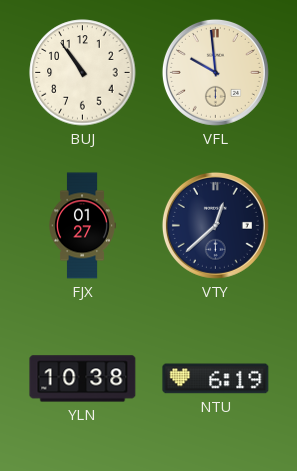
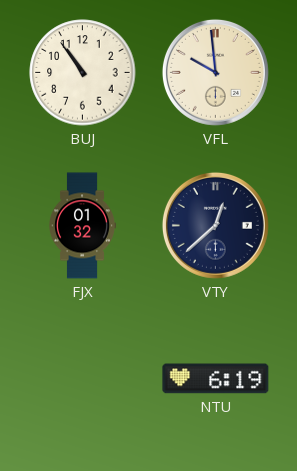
FJX: 01:27 -> 01:32 (83, 226)
YLN: 10:38 -> none (83, 379)
